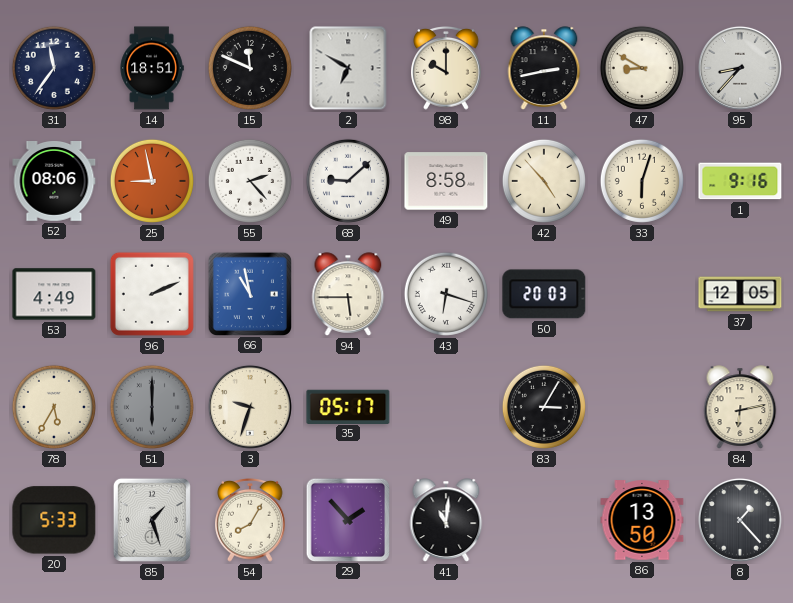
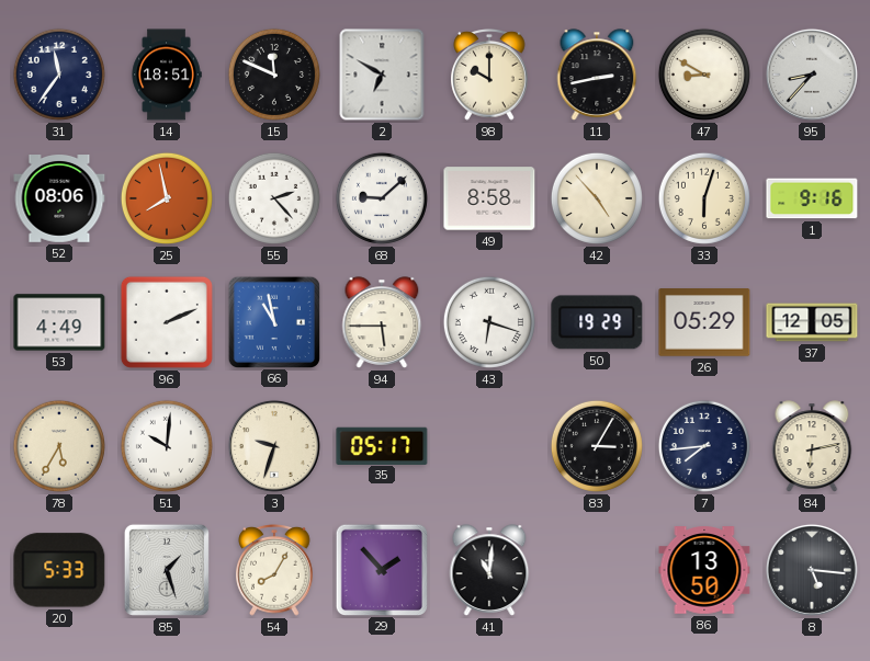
25: 8:58 -> 7:58 (167, 198)
50: 20:03 -> 19:29 (597, 322)
26: none -> 05:29 (704, 322)
51: 6:00 -> 10:01 (167, 446)
51 dial: grey -> white (167, 446)
7: none -> 7:44 (704, 446)
8: 1:23 -> 5:16 (812, 570)
